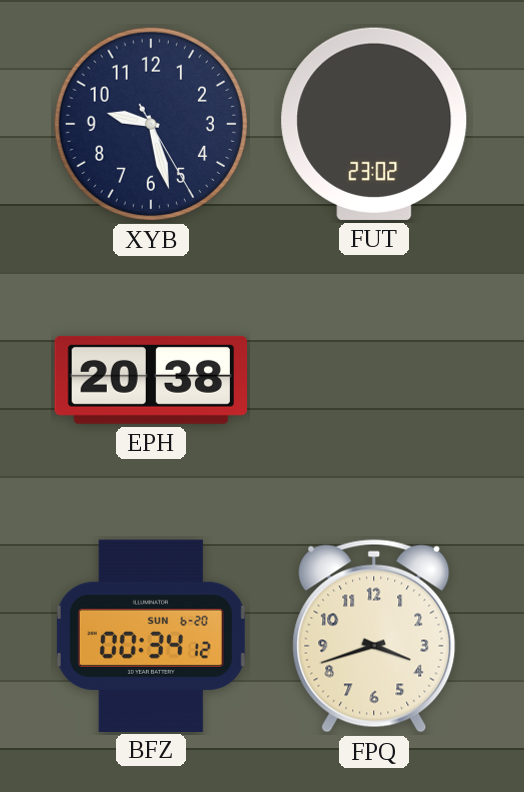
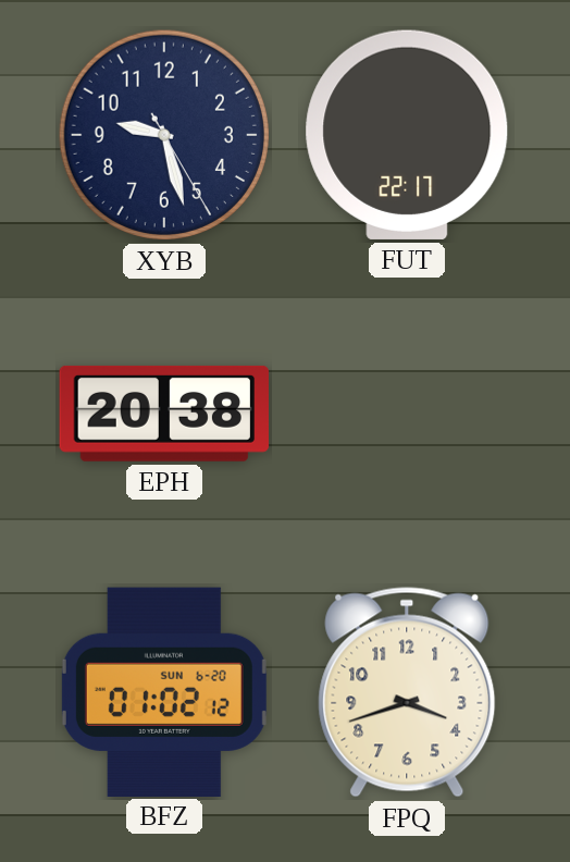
FUT: 23:02 -> 22:17 (407, 135)
BFZ: 00:34 -> 01:02 (164, 691)
